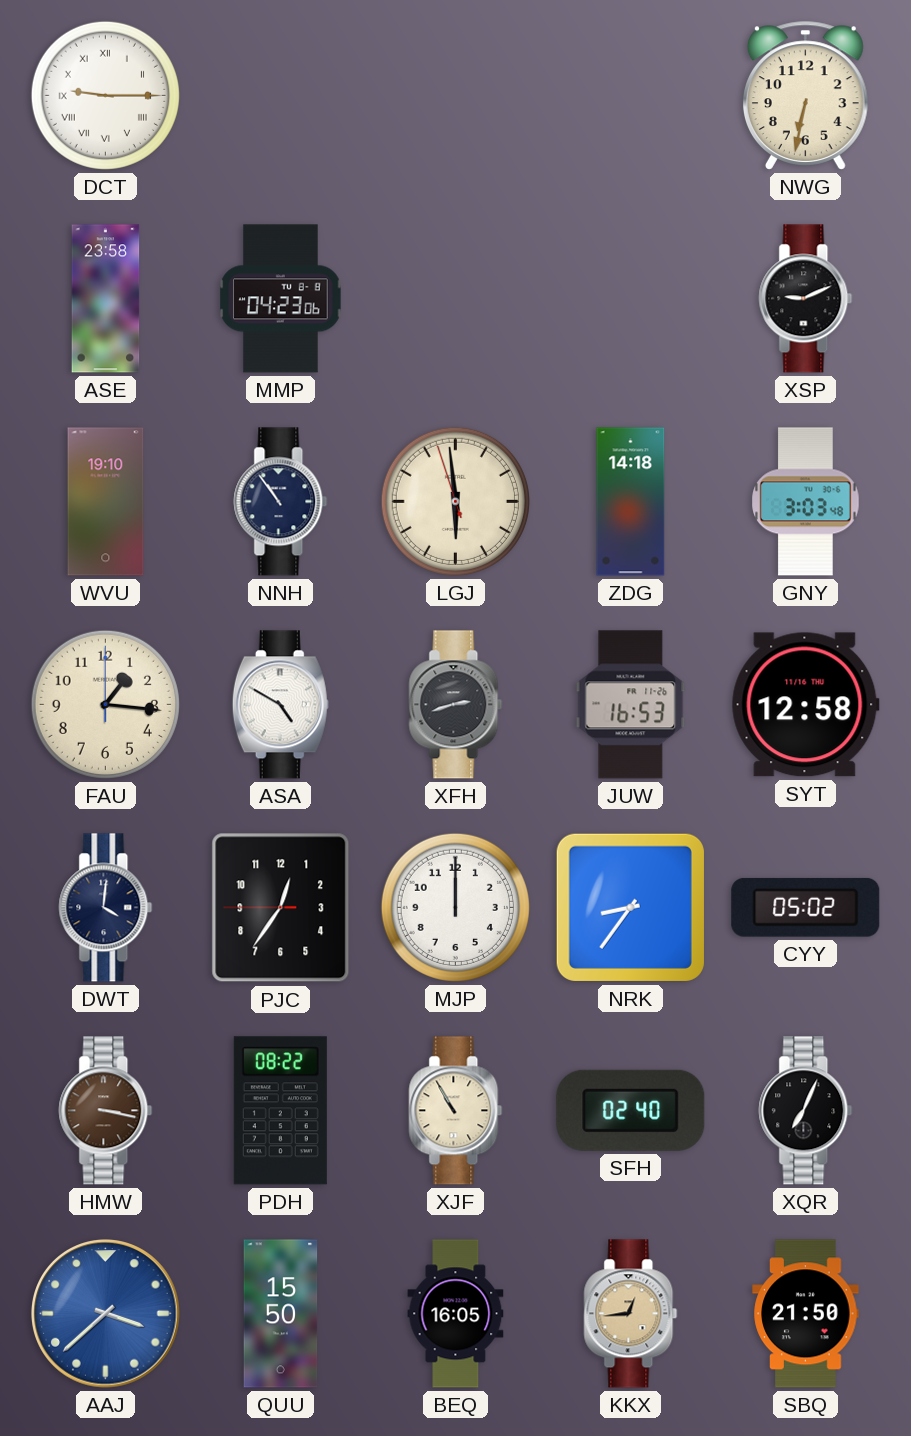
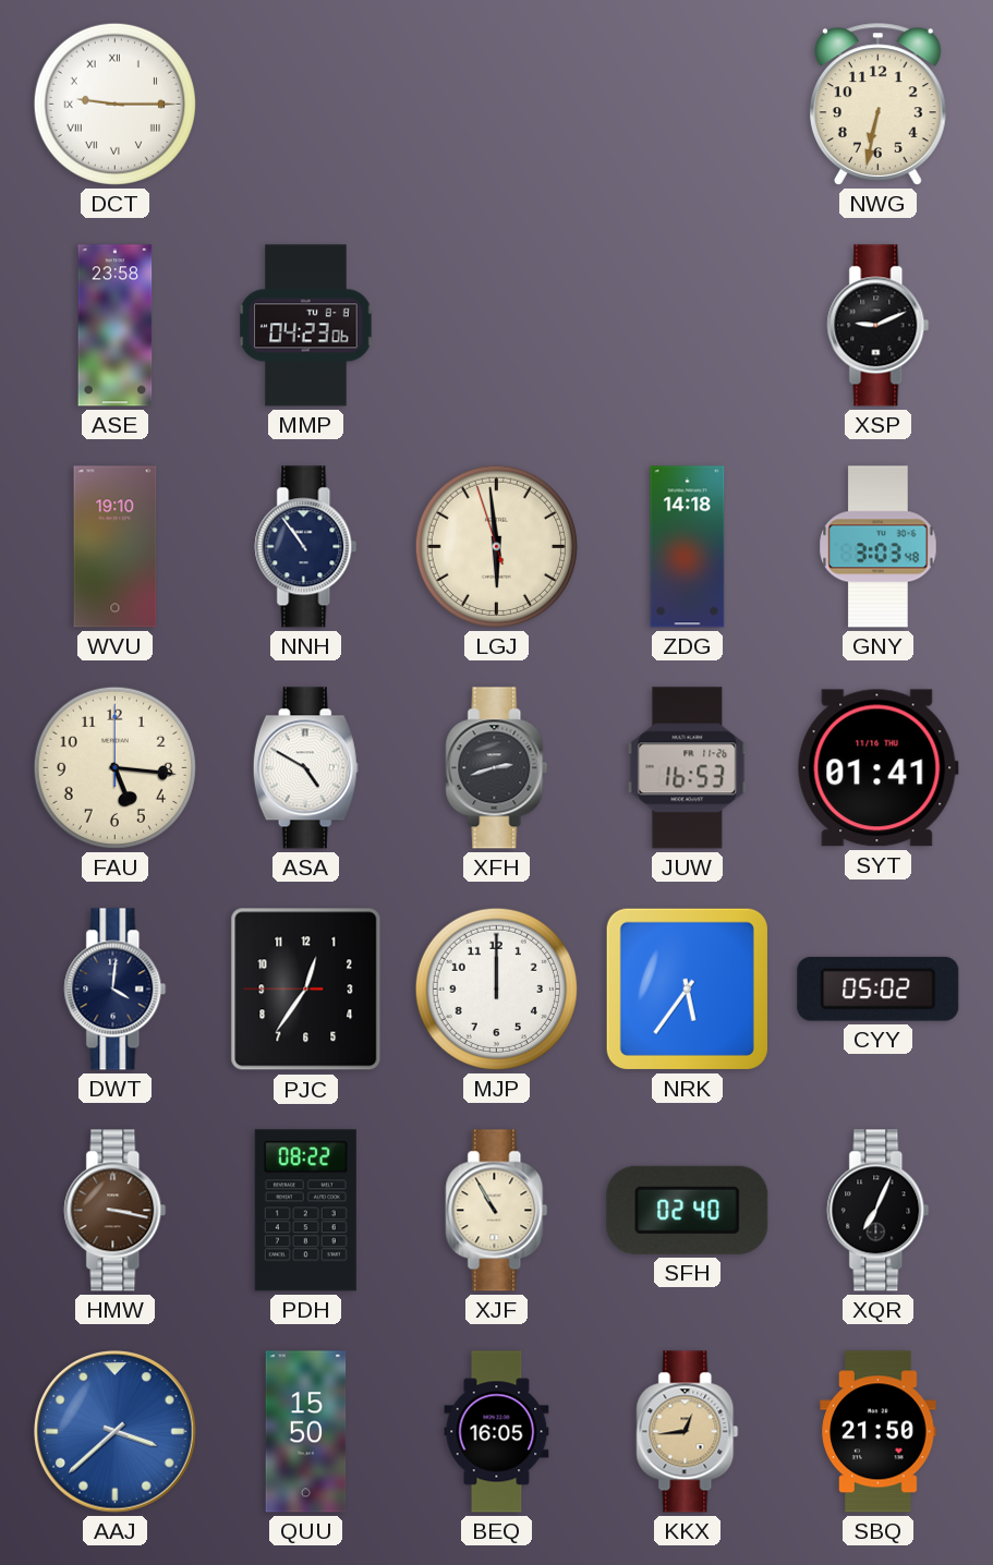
FAU: 1:16 -> 5:16 (114, 767)
SYT: 12:58 -> 01:41 (877, 768)
NRK: 8:36 -> 5:36 (687, 988)
